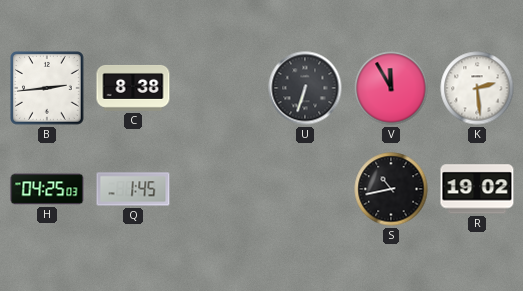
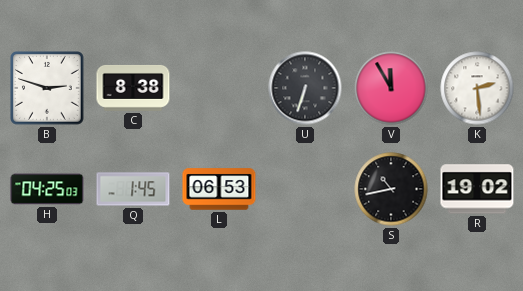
B: 2:44 -> 2:48 (48, 89)
L: none -> 06:53 (219, 189)
